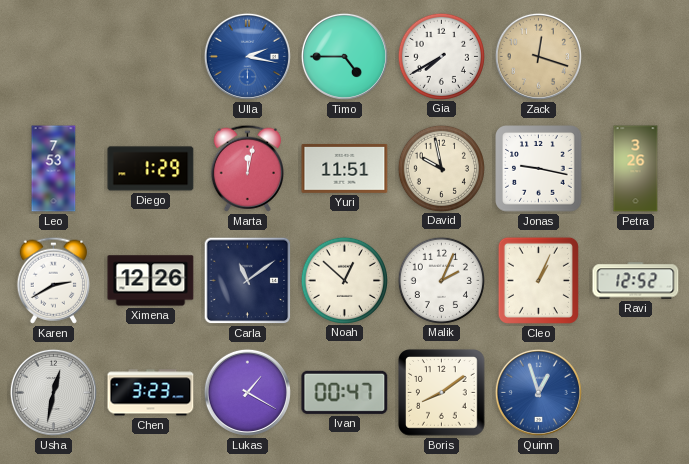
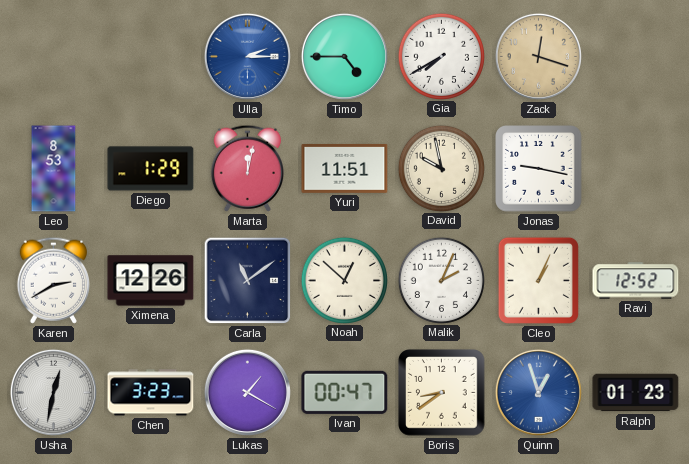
Ulla: 2:17 -> 2:15 (247, 56)
Leo: 7:53 -> 8:53 (54, 169)
Petra: 3:26 -> none (636, 169)
Boris: 8:09 -> 8:39 (442, 393)
Ralph: none -> 01:23 (636, 393)
